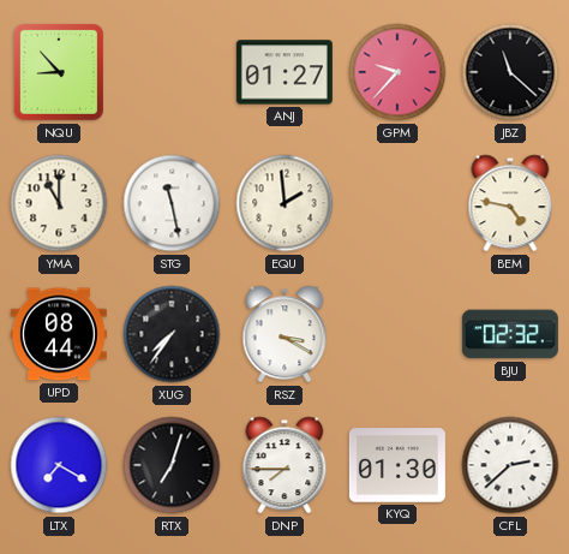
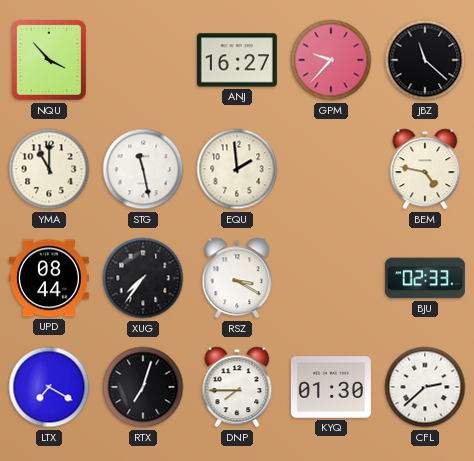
NQU: 8:53 -> 3:53 (49, 60)
ANJ: 01:27 -> 16:27 (237, 60)
BJU: 02:32 -> 02:33 (425, 278)
